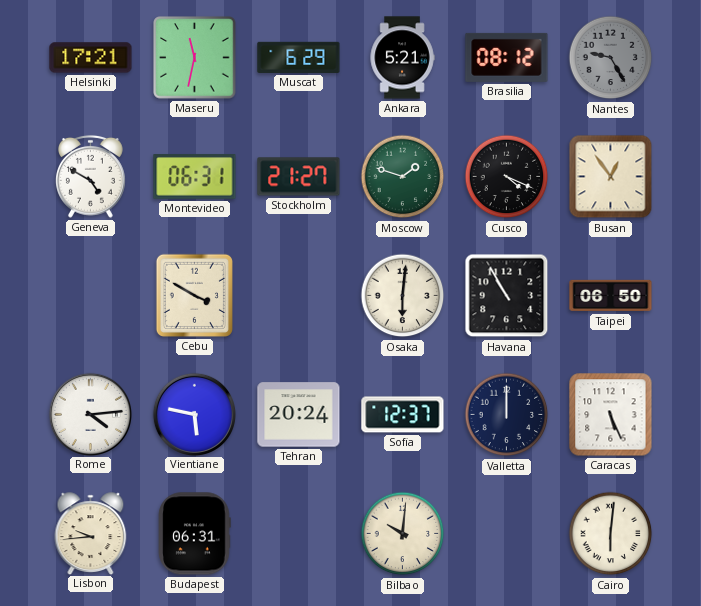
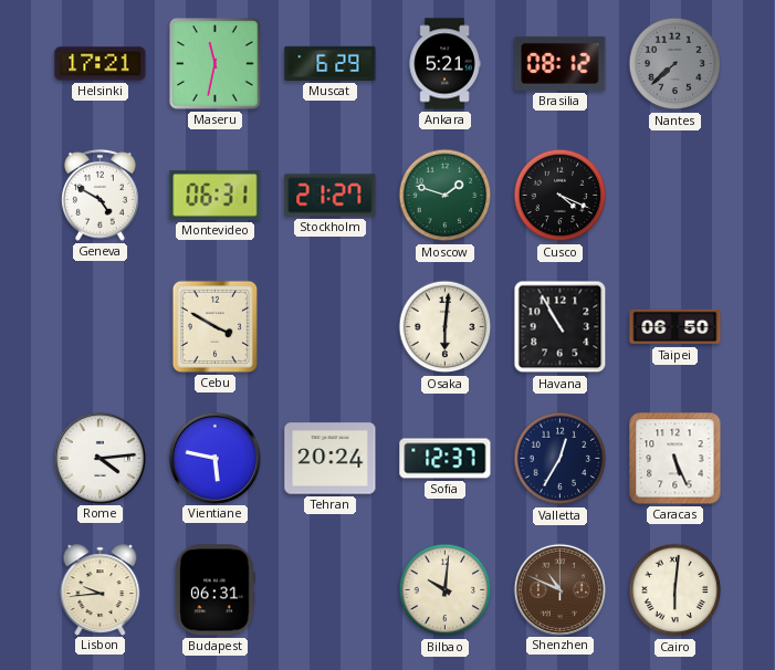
Nantes: 9:25 -> 7:38 (675, 64)
Busan: 12:54 -> none (611, 177)
Valletta: 12:00 -> 12:35 (561, 459)
Shenzhen: none -> 10:49 (559, 589)
